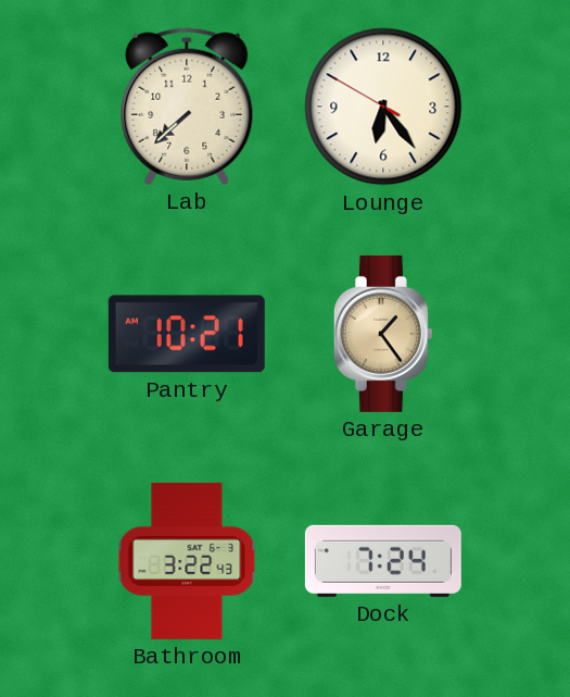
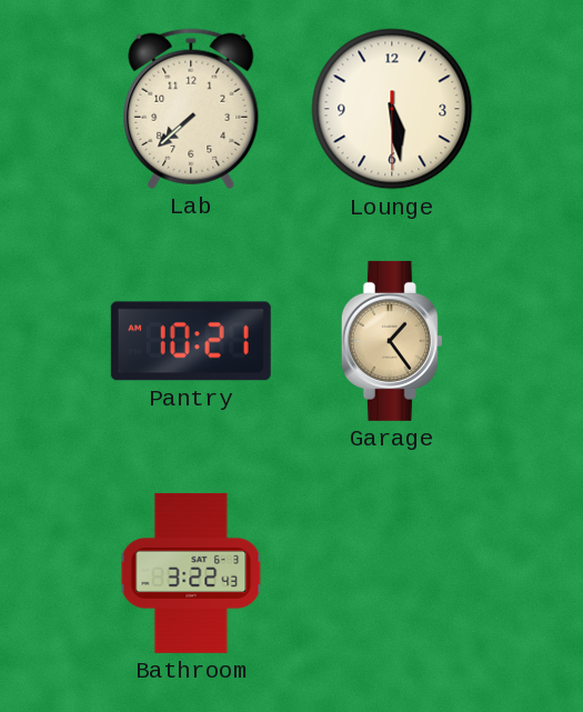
Lounge: 6:23 -> 5:28 (392, 109)
Dock: 7:24 -> none (383, 561)
